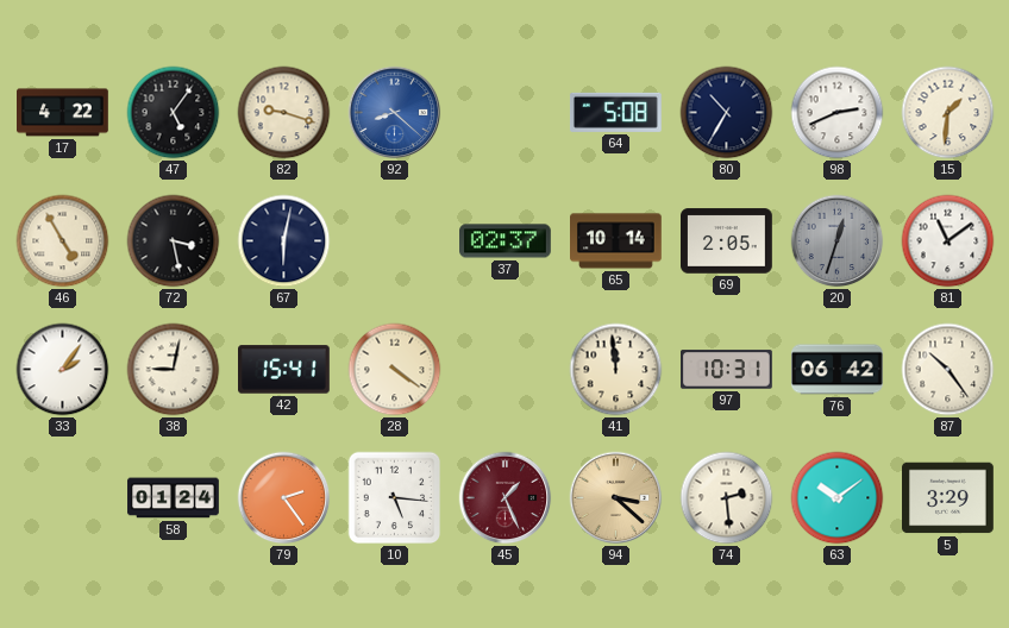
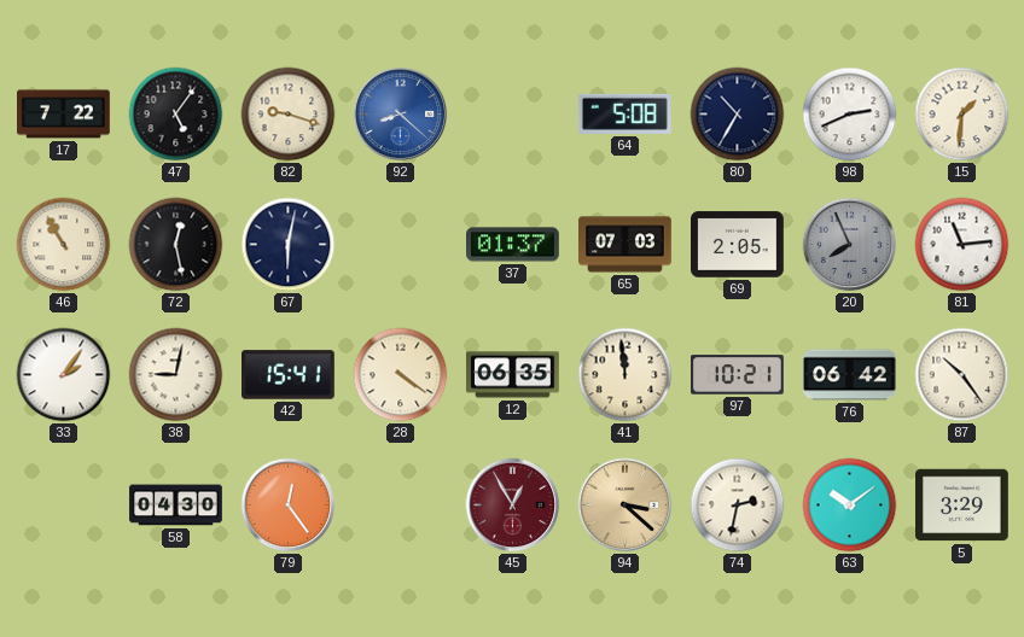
17: 4:22 -> 7:22 (64, 115)
46: 4:55 -> 10:55 (64, 245)
72: 3:28 -> 12:28 (176, 245)
37: 02:37 -> 01:37 (513, 245)
65: 10:14 -> 07:03 (626, 245)
20: 12:33 -> 7:56 (850, 245)
81: 11:09 -> 11:14 (962, 245)
12: none -> 06:35 (513, 375)
97: 10:31 -> 10:21 (738, 375)
58: 01:24 -> 04:30 (176, 505)
79: 2:24 -> 12:24 (289, 505)
10: 5:16 -> none (395, 498)
45: 1:26 -> 12:55 (513, 505)
74: 2:29 -> 2:32 (738, 505)
